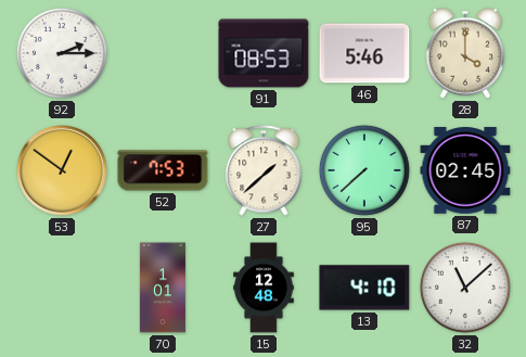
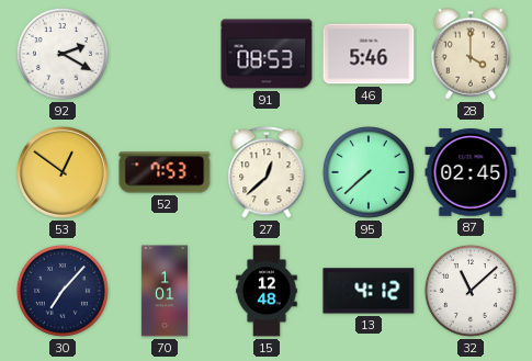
92: 2:15 -> 2:20 (63, 54)
27: 1:38 -> 12:38 (267, 172)
30: none -> 7:07 (63, 291)
13: 4:10 -> 4:12 (369, 291)
